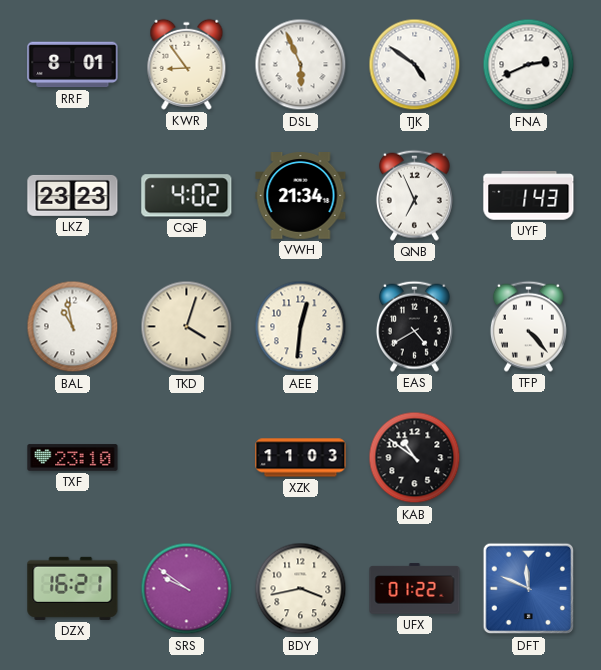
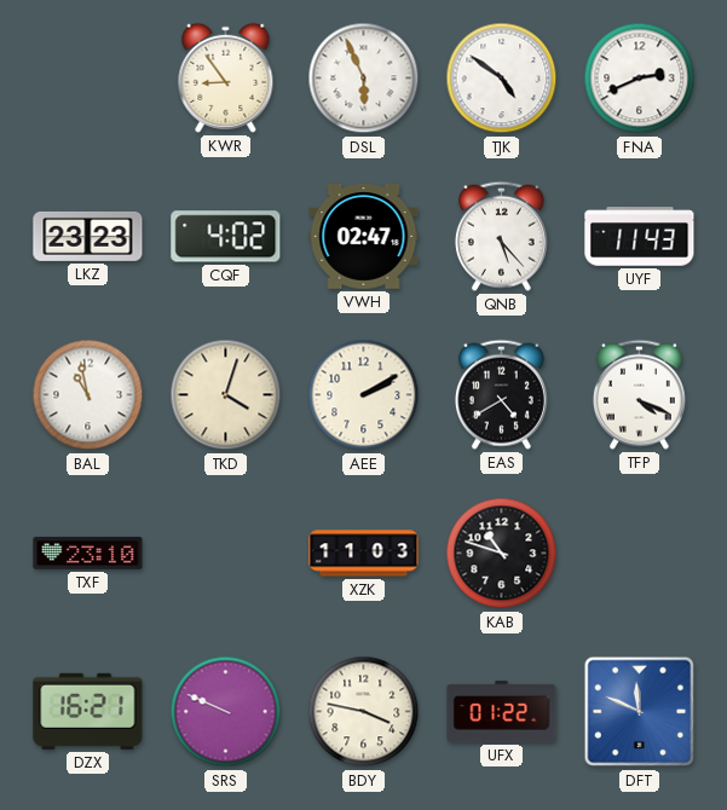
RRF: 8:01 -> none (73, 65)
VWH: 21:34 -> 02:47 (364, 237)
QNB: 6:56 -> 5:23 (501, 236)
UYF: 1:43 -> 11:43 (640, 237)
AEE: 12:31 -> 2:10 (364, 395)
TFP: 4:23 -> 4:19 (639, 394)
KAB: 10:51 -> 10:48 (502, 554)
SRS: 9:51 -> 9:49 (226, 712)
BDY: 3:43 -> 3:47 (364, 712)
